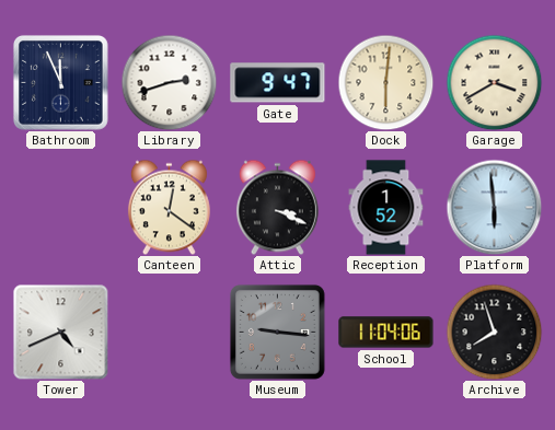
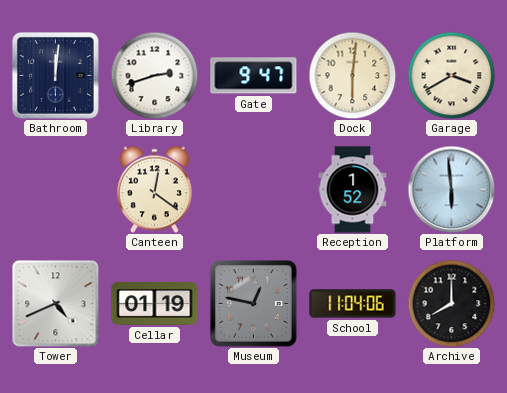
Bathroom: 11:56 -> 12:01 (55, 75)
Attic: 3:19 -> none (277, 207)
Cellar: none -> 01:19 (155, 304)
Museum: 9:16 -> 12:47 (253, 303)
Archive: 7:57 -> 8:00 (451, 303)
